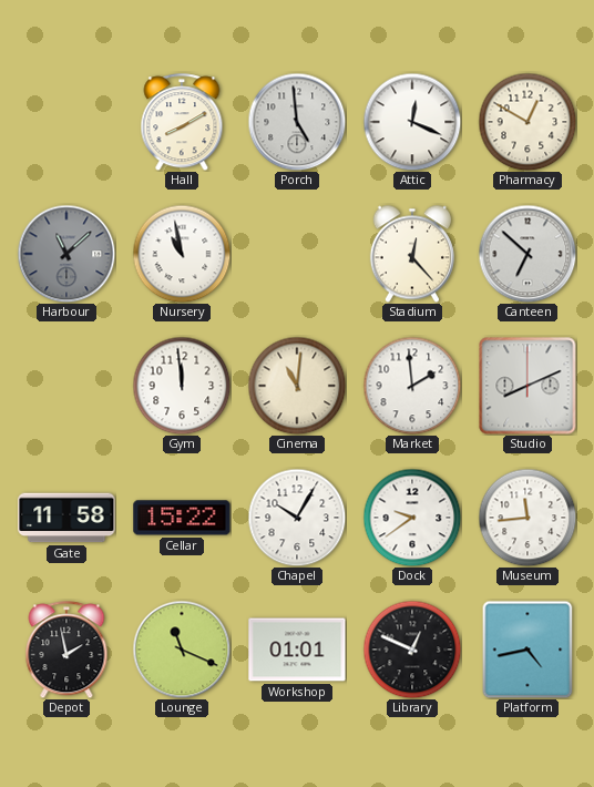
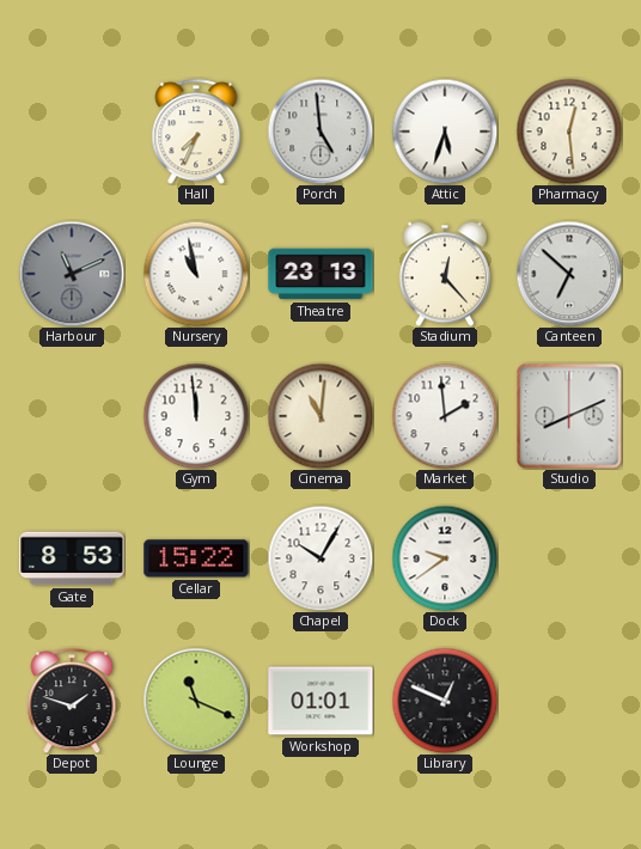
Hall: 8:10 -> 7:34 (196, 132)
Attic: 12:19 -> 5:33 (445, 132)
Pharmacy: 12:50 -> 12:29 (569, 132)
Harbour: 11:08 -> 11:11 (72, 274)
Theatre: none -> 23:13 (320, 274)
Gate: 11:58 -> 8:53 (72, 558)
Museum: 11:44 -> none (528, 518)
Depot: 1:58 -> 1:48 (72, 701)
Platform: 4:43 -> none (528, 650)
